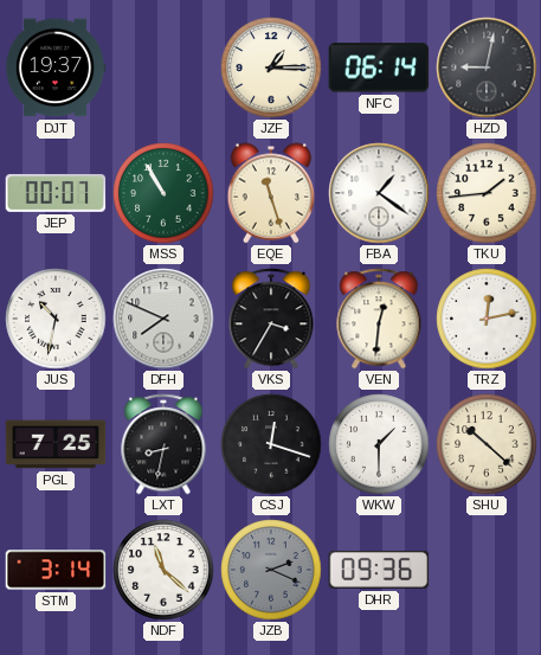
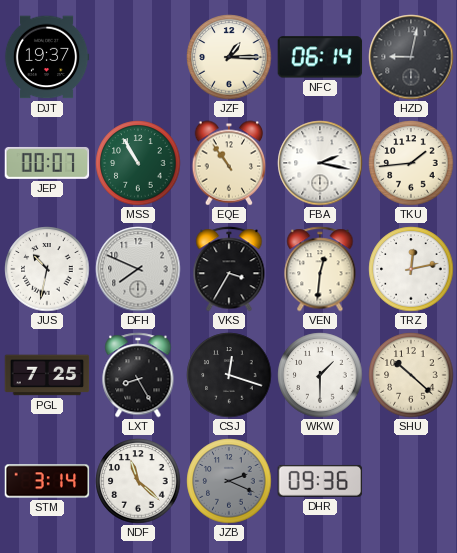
EQE: 11:27 -> 10:54 (229, 163)
FBA: 1:21 -> 2:17 (320, 163)
LXT: 8:32 -> 8:25 (138, 375)
